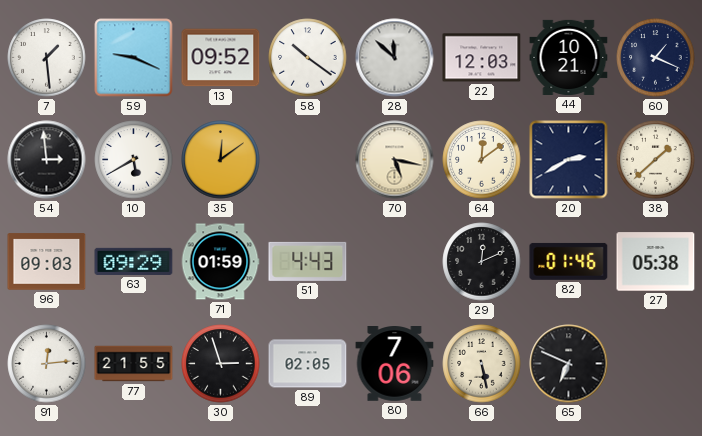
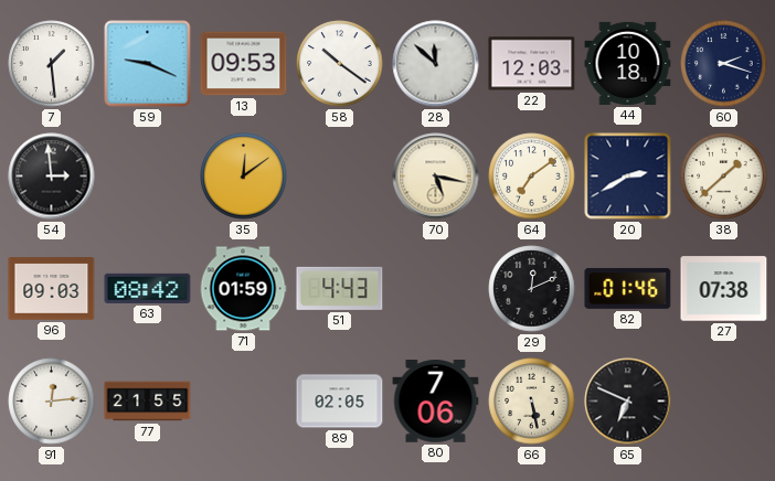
13: 09:52 -> 09:53 (244, 64)
44: 10:21 -> 10:18 (628, 63)
60: 1:19 -> 2:18 (724, 64)
10: 5:40 -> none (134, 160)
64: 12:09 -> 7:09 (532, 177)
63: 09:29 -> 08:42 (148, 288)
27: 05:38 -> 07:38 (724, 289)
30: 2:57 -> none (221, 364)
